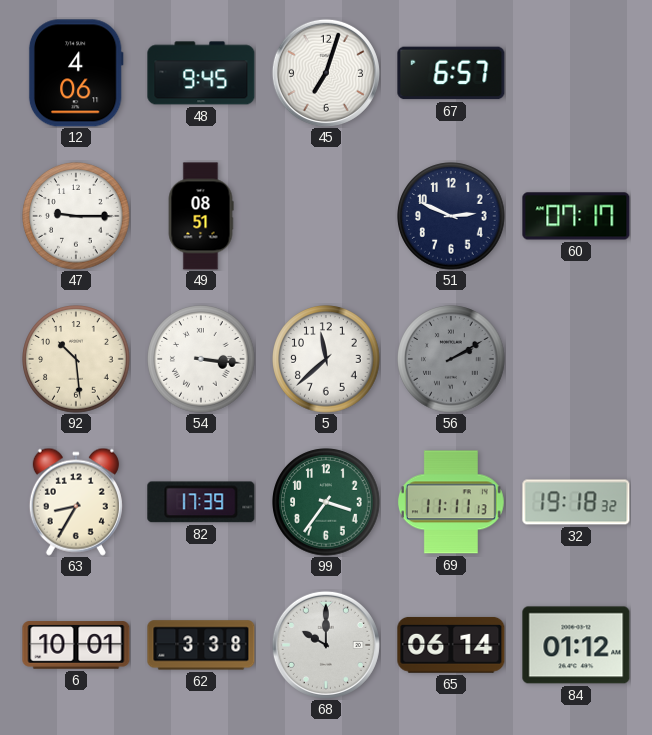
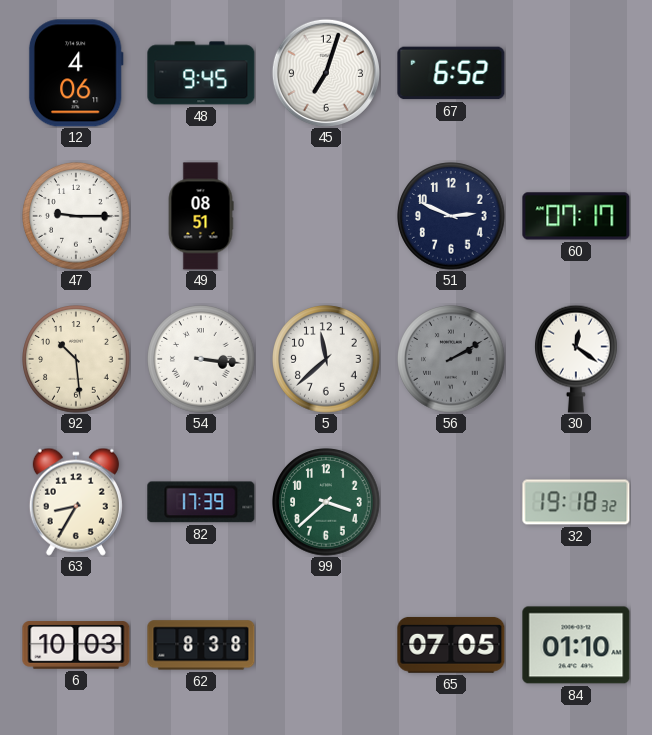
67: 6:57 -> 6:52 (451, 73)
30: none -> 12:21 (577, 359)
99: 3:36 -> 3:38 (326, 502)
69: 11:11 -> none (451, 502)
6: 10:01 -> 10:03 (76, 645)
62: 3:38 -> 8:38 (201, 645)
68: 10:00 -> none (326, 645)
65: 06:14 -> 07:05 (451, 645)
84: 01:12 -> 01:10 (576, 645)
